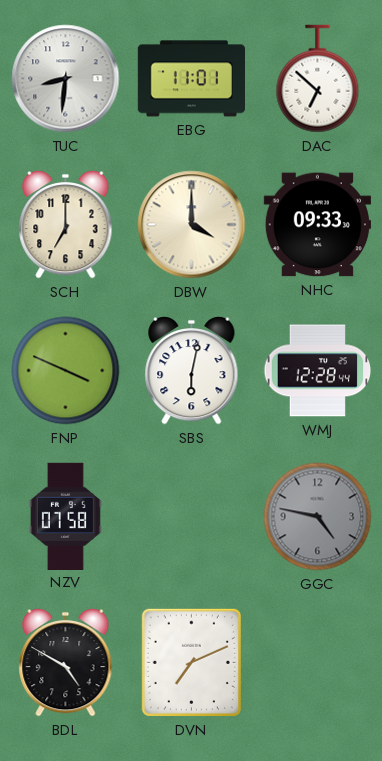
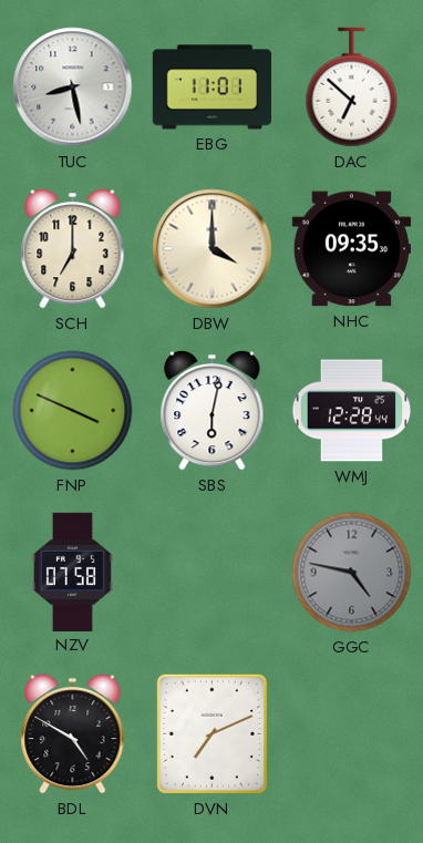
TUC: 8:31 -> 8:28 (73, 88)
NHC: 09:33 -> 09:35 (351, 249)
